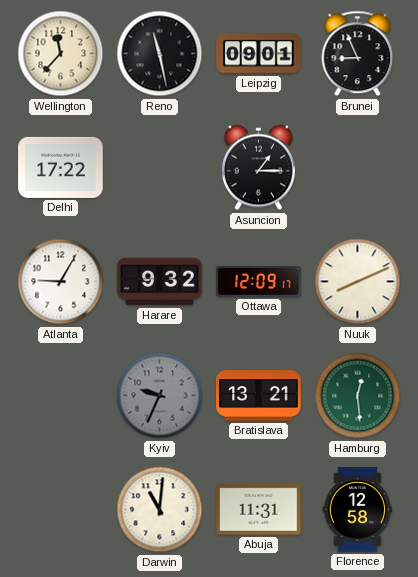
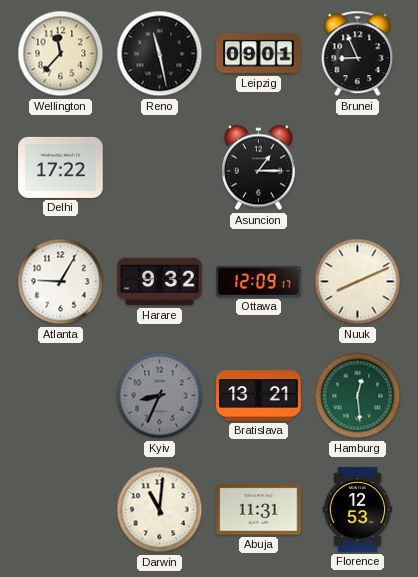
Kyiv: 9:34 -> 8:34 (160, 396)
Florence: 12:58 -> 12:53 (358, 510)
